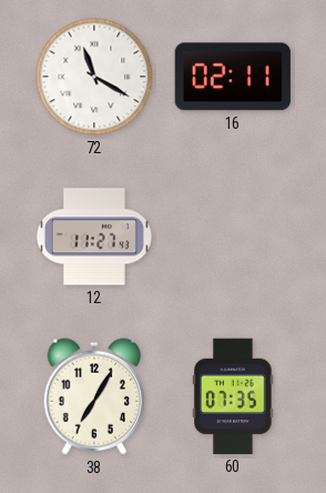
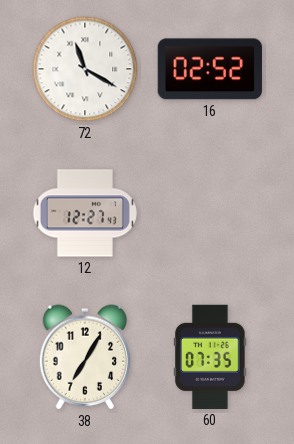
16: 02:11 -> 02:52 (210, 69)
12: 11:27 -> 12:27 (85, 213)
